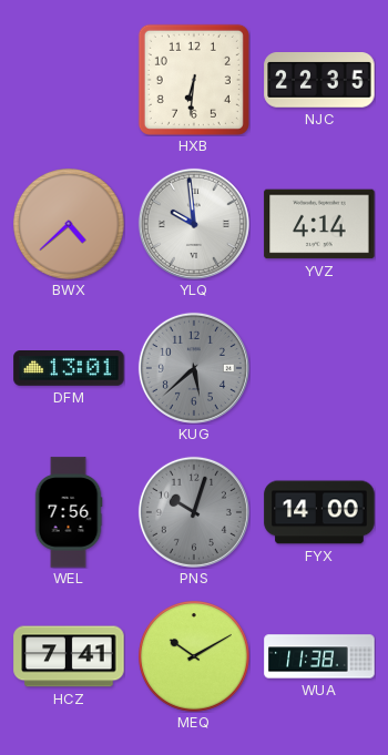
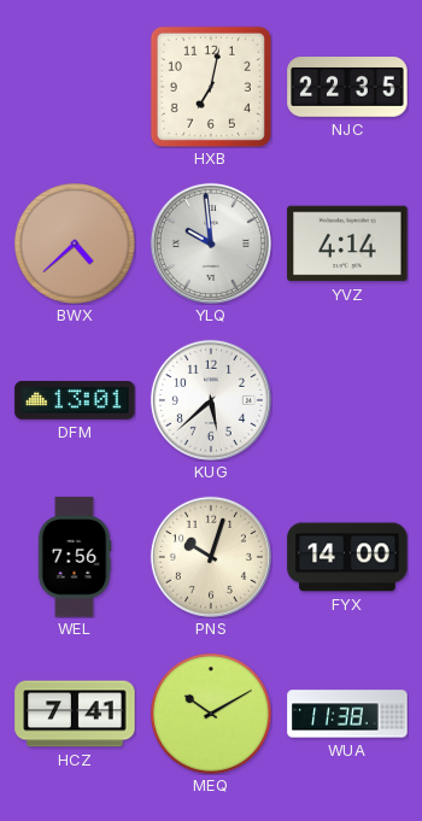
HXB: 6:31 -> 7:02 (211, 87)
KUG dial: grey -> white (211, 400)
PNS dial: grey -> cream (211, 557)
